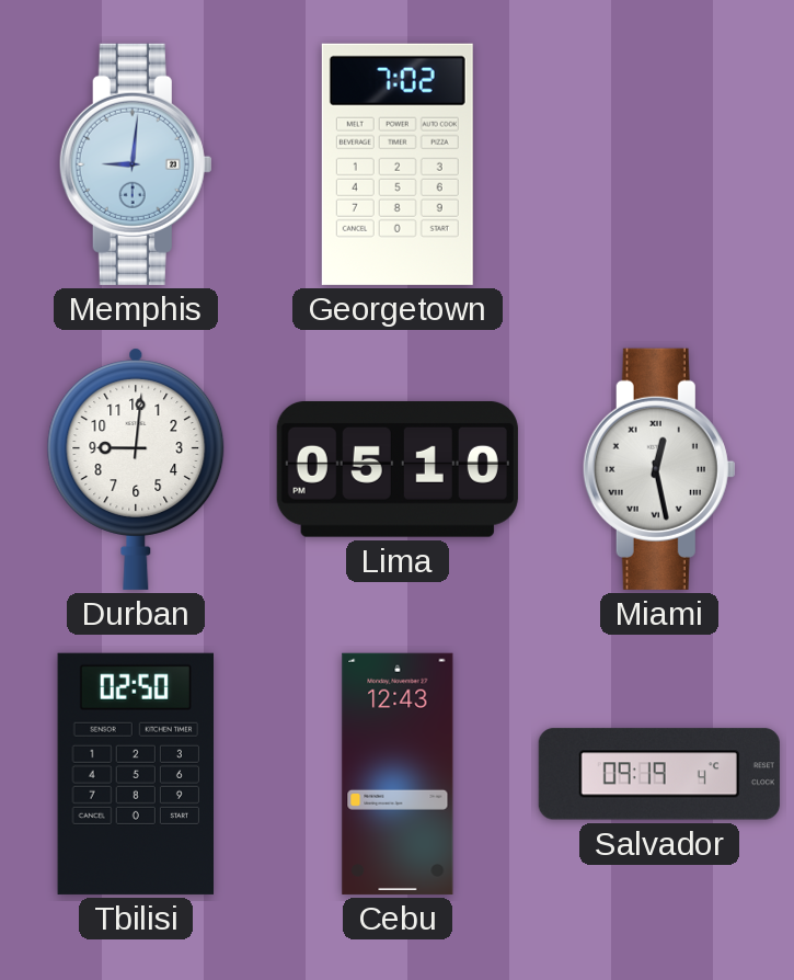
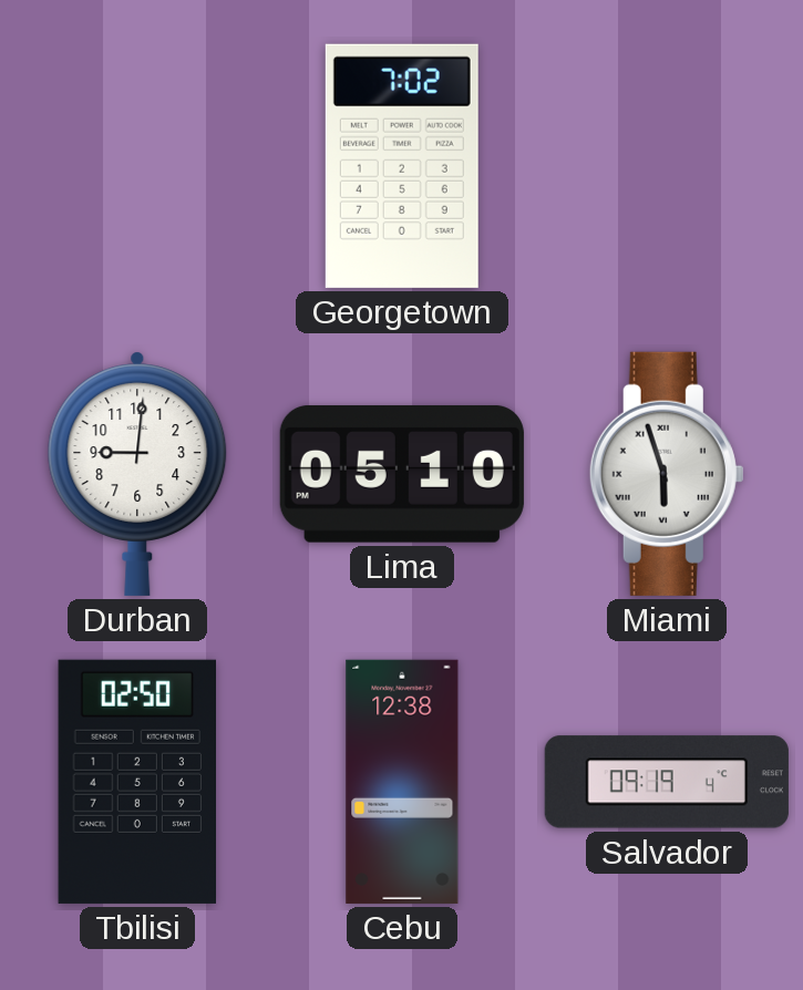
Memphis: 9:01 -> none (136, 164)
Miami: 12:28 -> 5:57 (667, 474)
Cebu: 12:43 -> 12:38 (402, 782)
